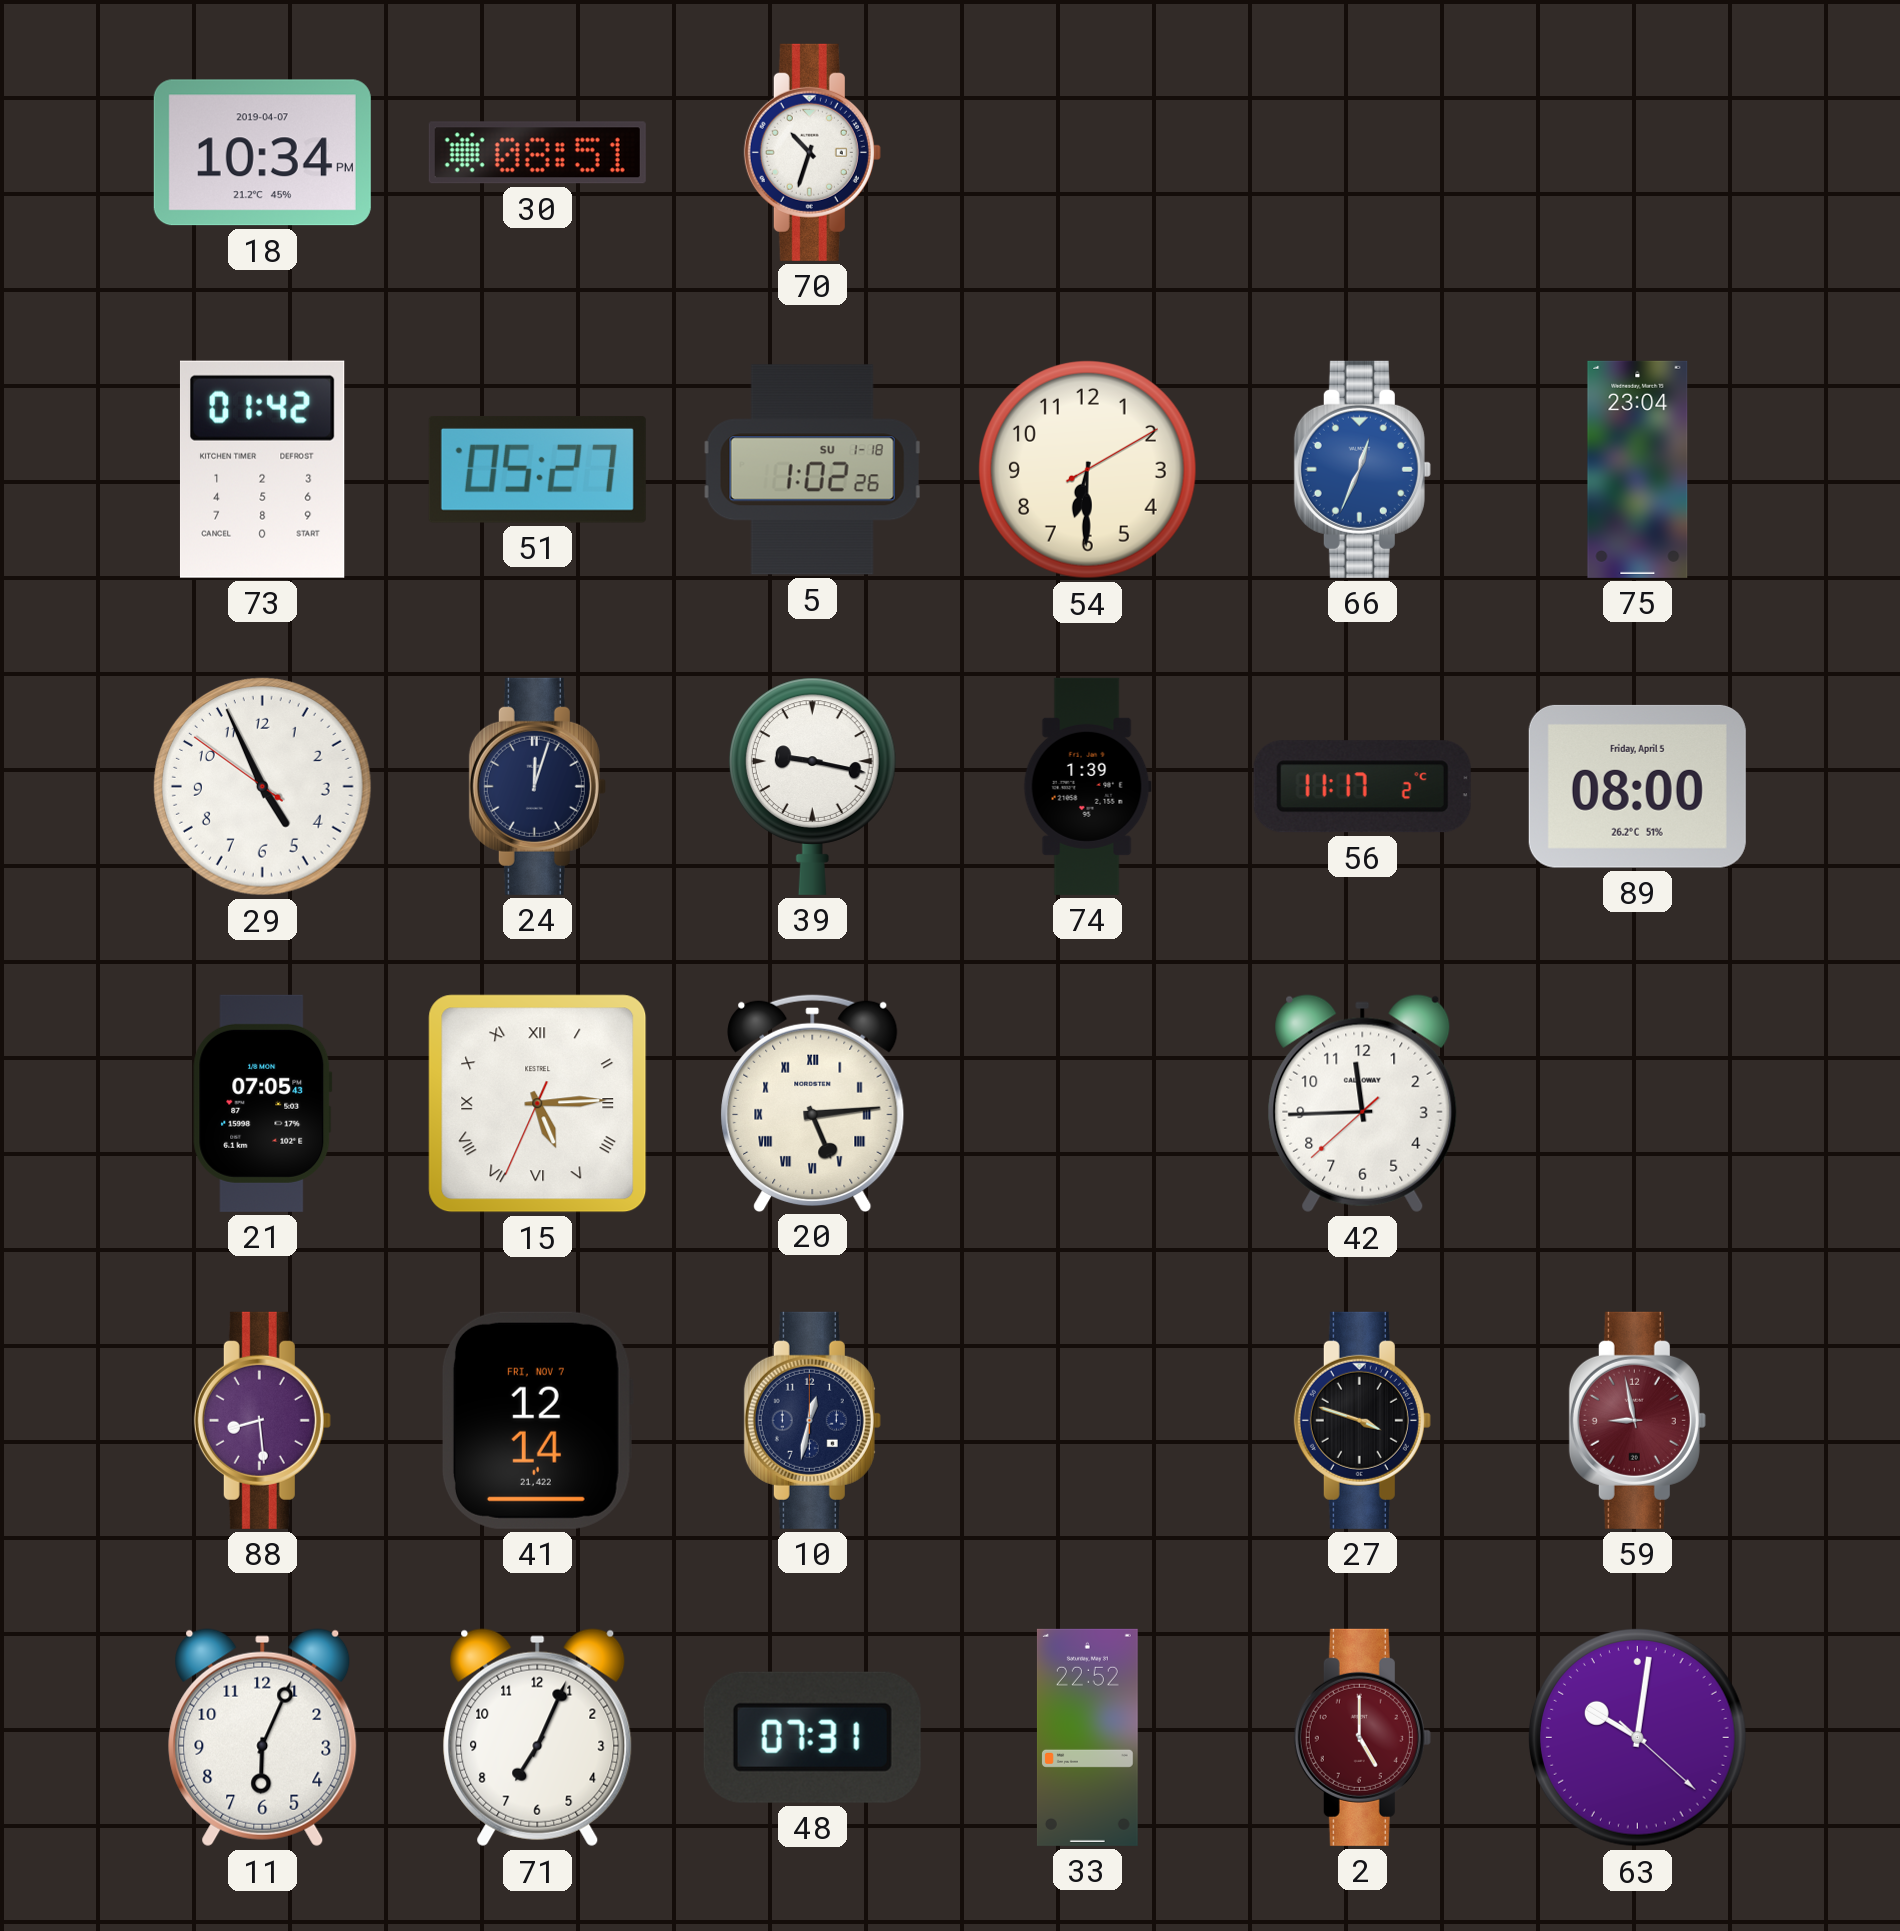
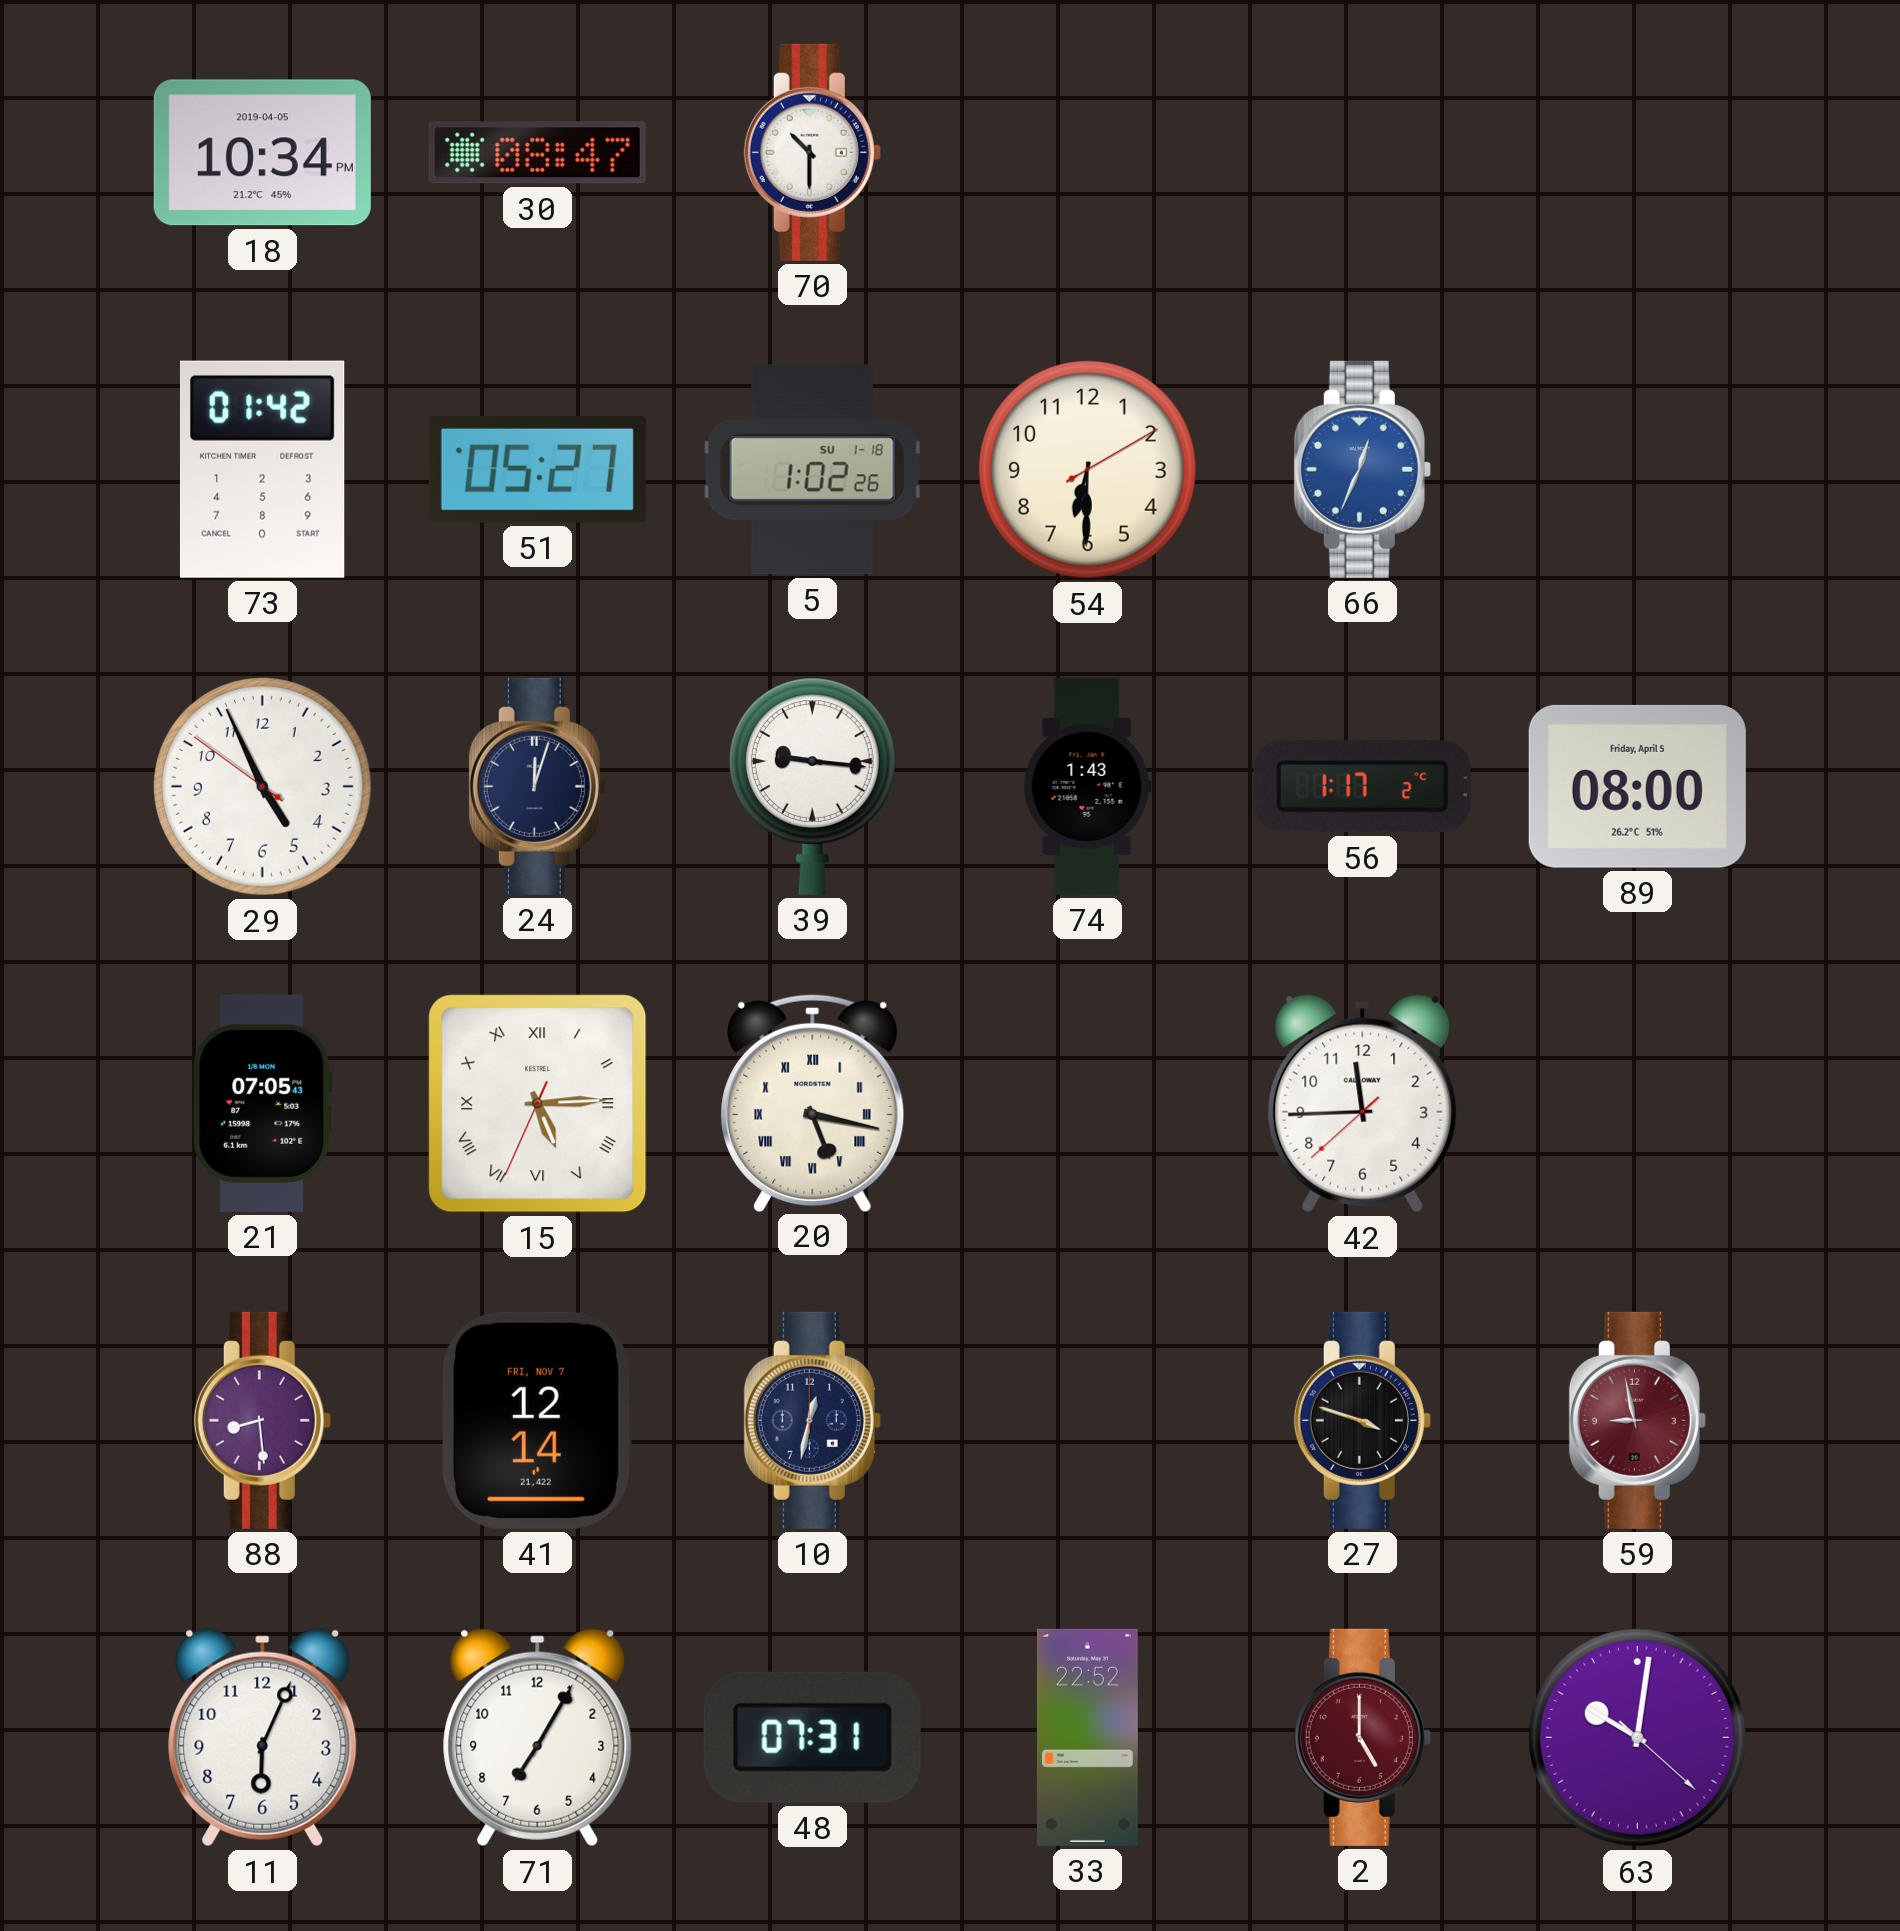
18 date: 2019-04-07 -> 2019-04-05 (262, 153)
30: 08:51 -> 08:47 (537, 153)
70: 10:33 -> 10:30 (812, 152)
75: 23:04 -> none (1638, 469)
39: 9:17 -> 9:16 (812, 786)
74: 1:39 -> 1:43 (1087, 786)
56: 11:17 -> 1:17 (1362, 787)
20: 5:14 -> 5:17 (813, 1103)
71: 7:04 -> 7:05 (538, 1738)
